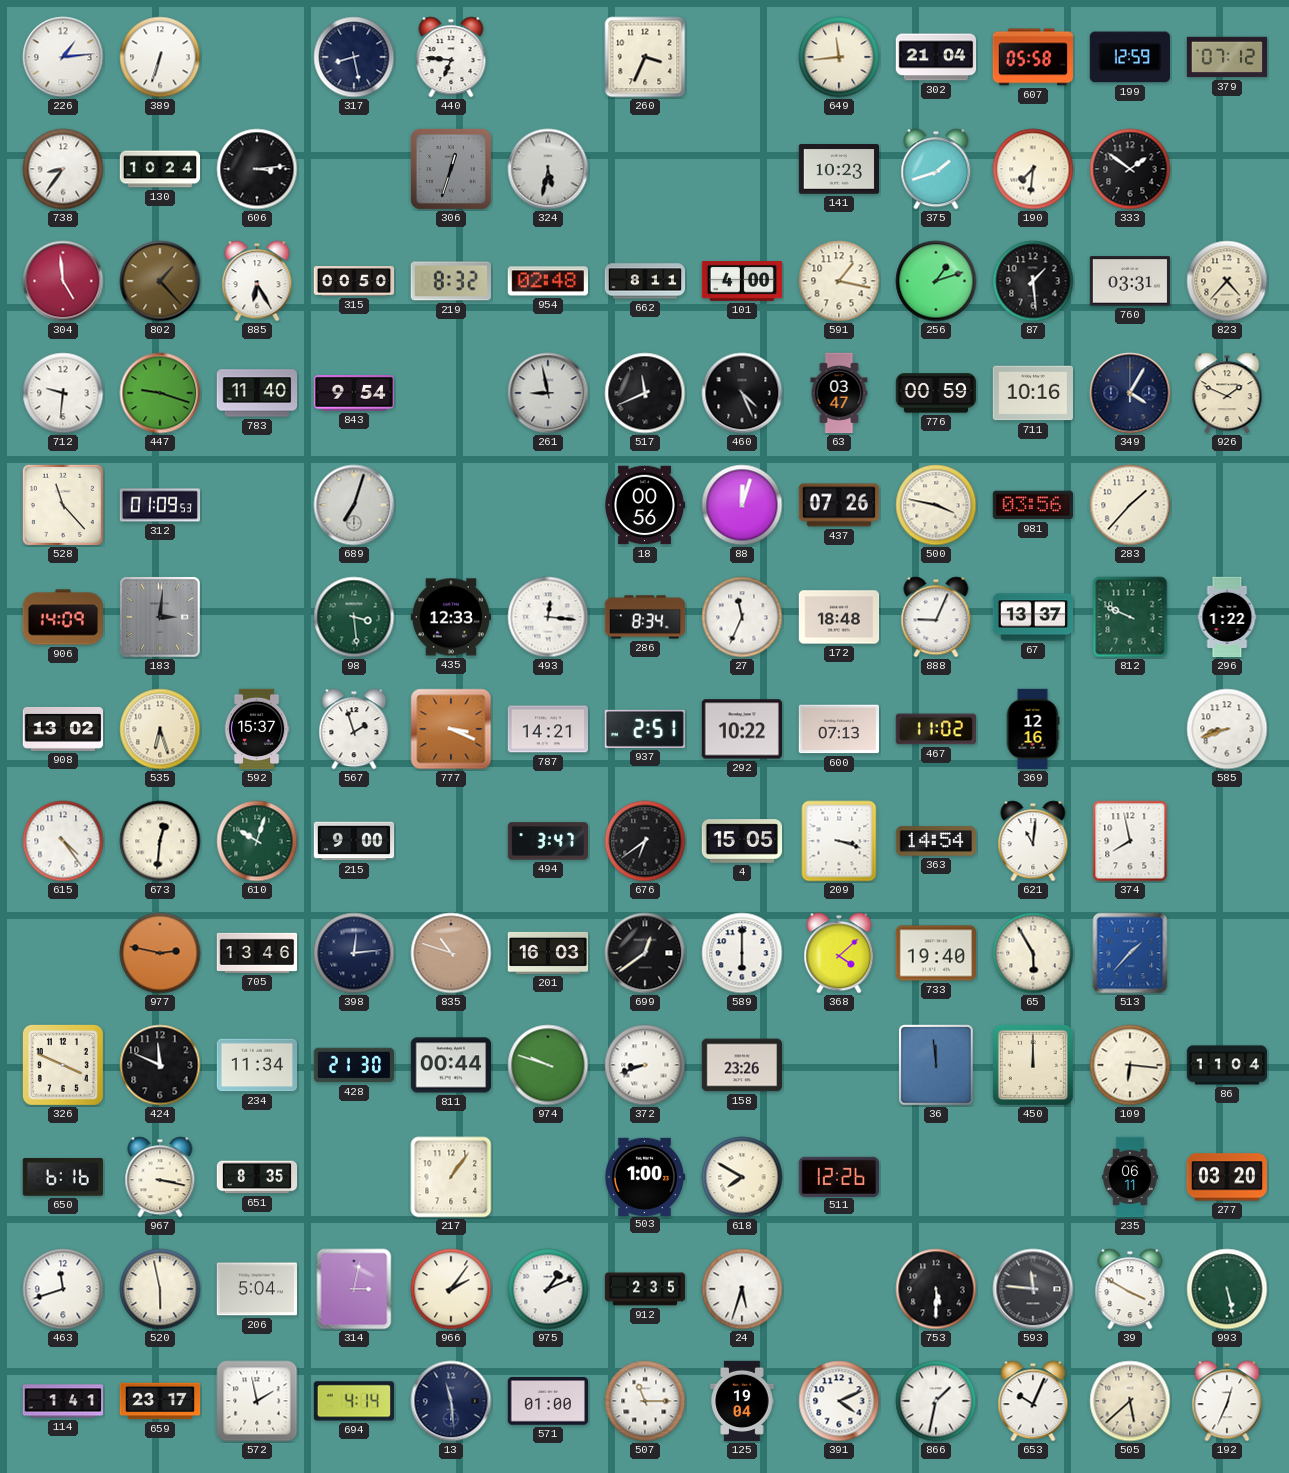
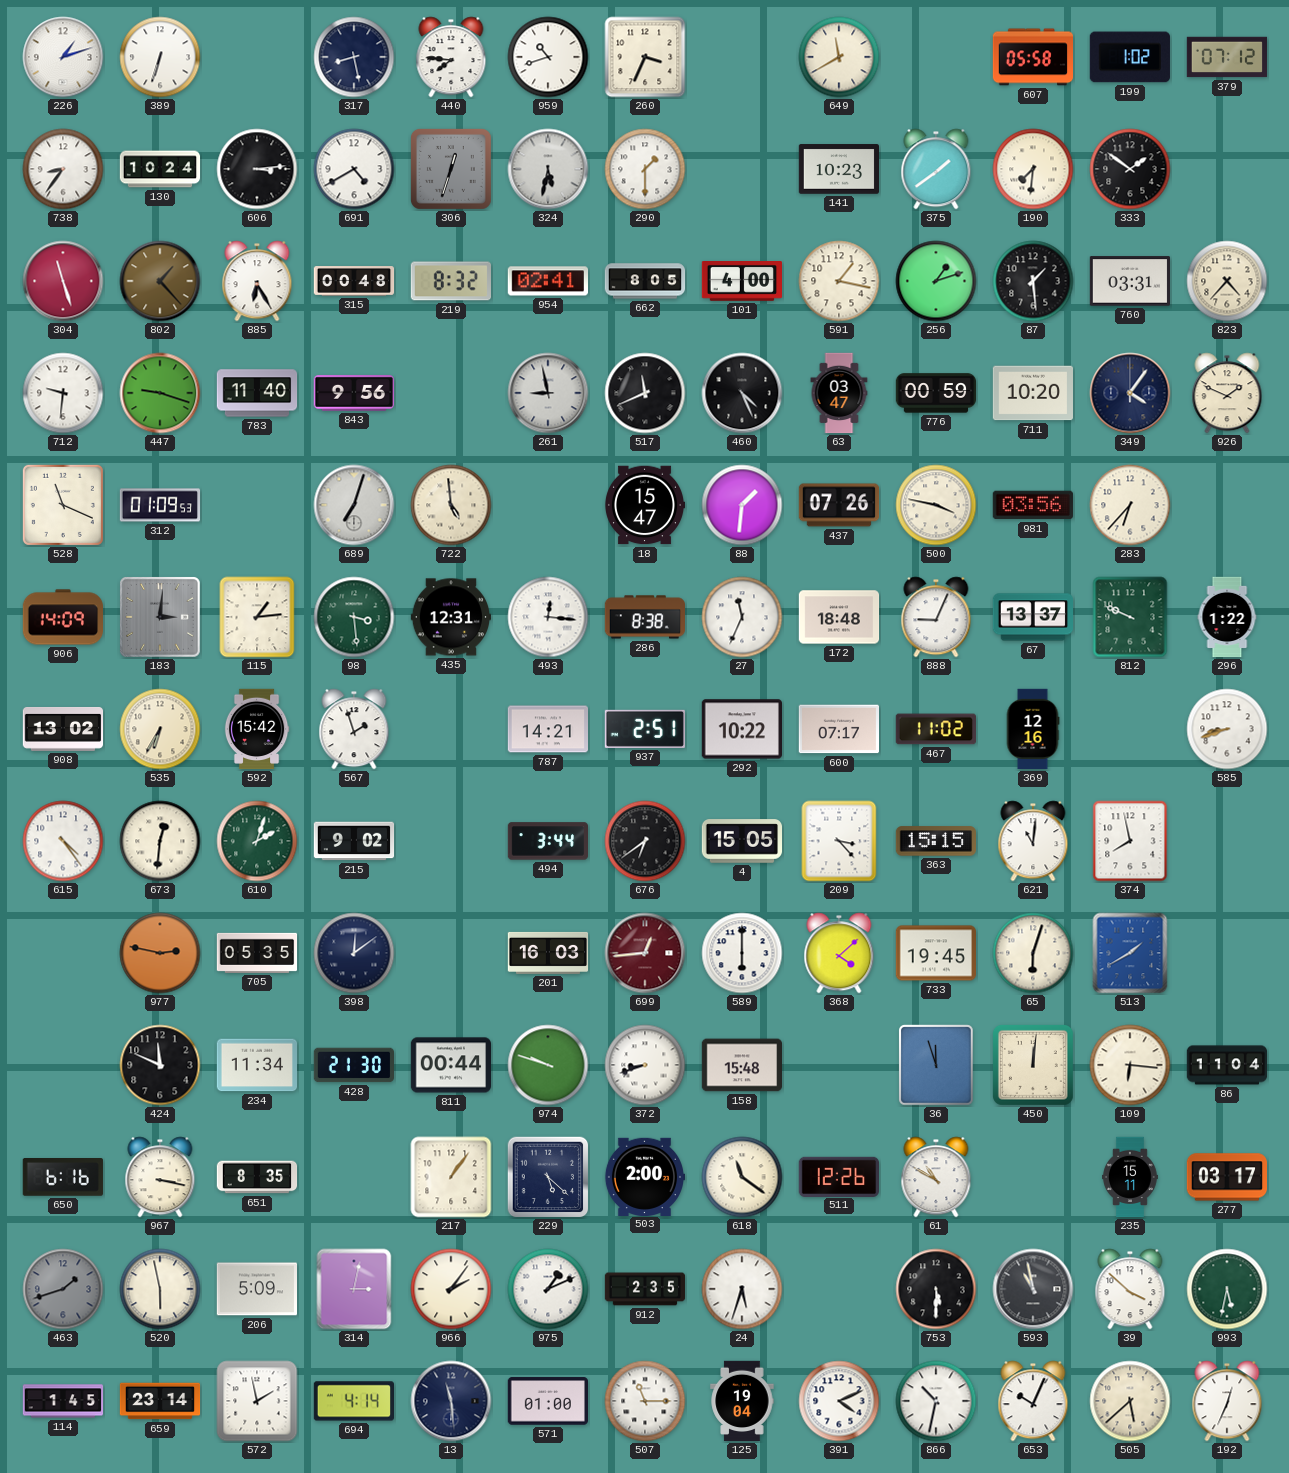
226: 1:14 -> 1:12 (63, 57)
440: 6:46 -> 7:46 (451, 57)
959: none -> 10:42 (548, 57)
649: 11:44 -> 11:40 (839, 57)
302: 21:04 -> none (936, 57)
199: 12:59 -> 1:02 (1130, 57)
691: none -> 4:40 (354, 169)
290: none -> 1:30 (645, 169)
375: 1:42 -> 1:39 (936, 169)
304: 4:59 -> 11:27 (63, 281)
315: 00:50 -> 00:48 (354, 281)
954: 02:48 -> 02:41 (547, 281)
662: 8:11 -> 8:05 (645, 281)
843: 9:54 -> 9:56 (353, 393)
711: 10:16 -> 10:20 (1032, 393)
349: 4:05 -> 4:06 (1130, 393)
528: 11:23 -> 11:19 (63, 505)
722: none -> 4:59 (451, 505)
18: 00:56 -> 15:47 (645, 505)
88: 12:03 -> 1:31 (742, 505)
283: 1:37 -> 6:37 (1130, 505)
115: none -> 1:14 (257, 617)
435: 12:33 -> 12:31 (450, 617)
286: 8:34 -> 8:38 (644, 617)
535: 6:27 -> 6:35 (160, 729)
592: 15:37 -> 15:42 (257, 729)
777: 3:19 -> none (451, 729)
600: 07:13 -> 07:17 (838, 729)
610: 10:03 -> 2:03 (257, 841)
215: 9:00 -> 9:02 (354, 841)
494: 3:47 -> 3:44 (548, 841)
209: 3:18 -> 3:23 (839, 841)
363: 14:54 -> 15:15 (935, 841)
705: 13:46 -> 05:35 (257, 953)
398: 12:14 -> 12:09 (354, 953)
835: 10:48 -> none (451, 953)
699: 12:39 -> 12:44 (645, 953)
699 dial: black -> burgundy (645, 953)
733: 19:40 -> 19:45 (935, 953)
65: 5:55 -> 6:03 (1033, 953)
513: 1:37 -> 1:40 (1130, 953)
326: 3:49 -> none (63, 1065)
158: 23:26 -> 15:48 (741, 1065)
36: 11:59 -> 11:57 (936, 1065)
450: 12:00 -> 12:01 (1033, 1065)
229: none -> 5:22 (548, 1177)
503: 1:00 -> 2:00 (644, 1176)
618: 7:50 -> 11:21 (742, 1177)
61: none -> 10:50 (936, 1177)
235: 06:11 -> 15:11 (1131, 1177)
277: 03:20 -> 03:17 (1226, 1177)
463: 11:42 -> 1:42 (63, 1289)
463 dial: white -> grey (63, 1289)
206: 5:04 -> 5:09 (256, 1289)
593: 11:46 -> 10:58 (1033, 1289)
39: 3:50 -> 3:52 (1130, 1289)
993: 5:28 -> 5:32 (1227, 1289)
114: 1:41 -> 1:45 (63, 1401)
659: 23:17 -> 23:14 (160, 1401)
866: 1:32 -> 10:32 (936, 1401)
